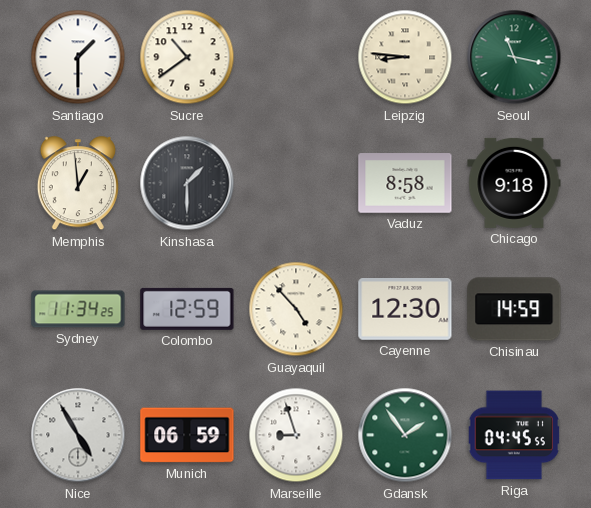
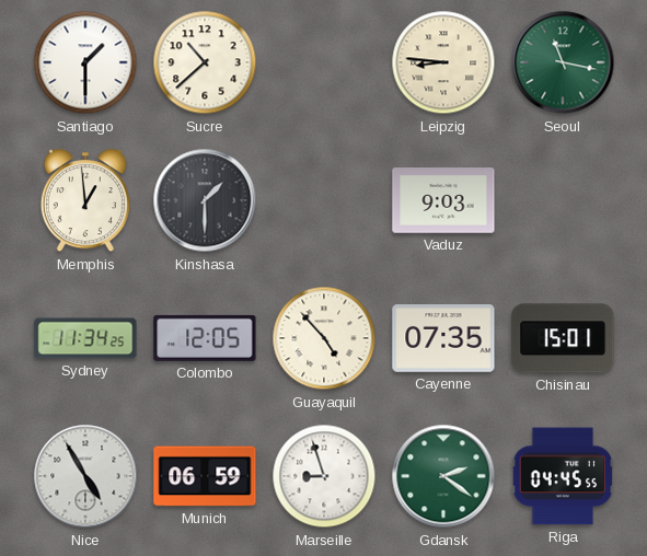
Sucre: 10:39 -> 10:38 (205, 62)
Vaduz: 8:58 -> 9:03 (443, 200)
Chicago: 9:18 -> none (514, 183)
Colombo: 12:59 -> 12:05 (205, 338)
Cayenne: 12:30 -> 07:35 (443, 339)
Chisinau: 14:59 -> 15:01 (563, 338)
Gdansk: 1:54 -> 2:21 (443, 476)
